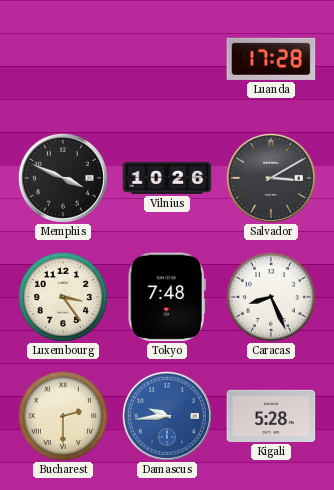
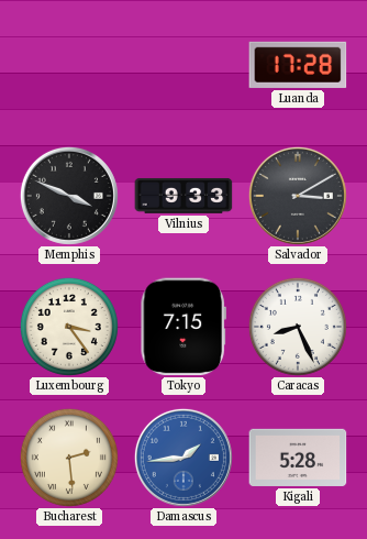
Vilnius: 10:26 -> 9:33 (183, 196)
Tokyo: 7:48 -> 7:15 (182, 327)
Bucharest: 2:30 -> 2:29 (69, 458)
Damascus: 9:44 -> 1:44 (183, 458)
